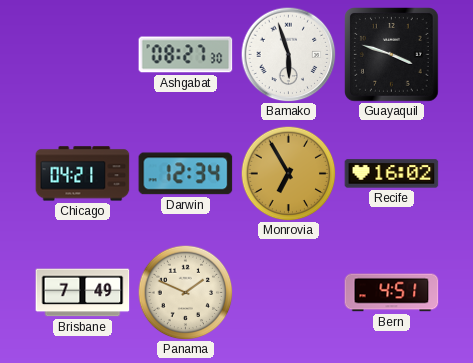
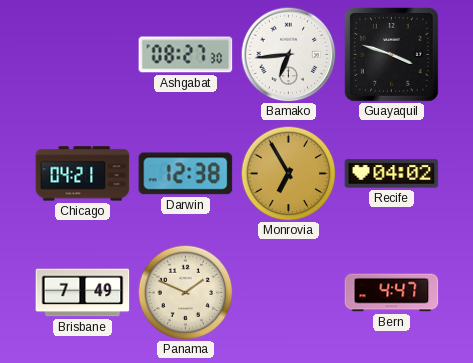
Bamako: 5:57 -> 6:44 (288, 54)
Darwin: 12:34 -> 12:38 (186, 174)
Recife: 16:02 -> 04:02 (392, 174)
Bern: 4:51 -> 4:47 (392, 293)
